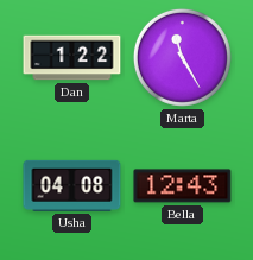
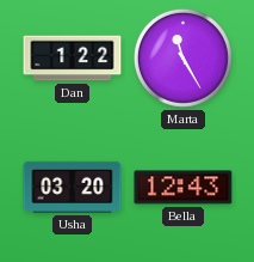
Usha: 04:08 -> 03:20 (73, 187)
